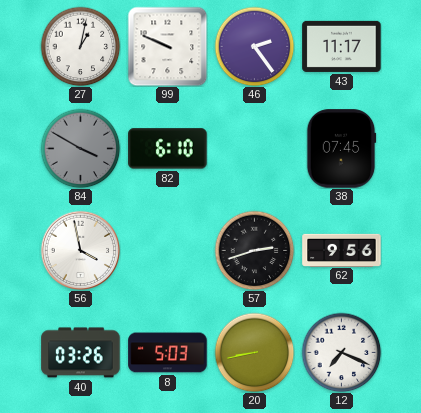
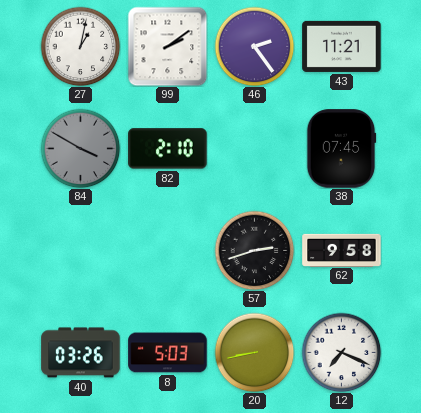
99: 9:49 -> 2:09 (167, 46)
43: 11:17 -> 11:21 (342, 46)
82: 6:10 -> 2:10 (168, 149)
56: 3:58 -> none (80, 250)
62: 9:56 -> 9:58 (342, 250)
